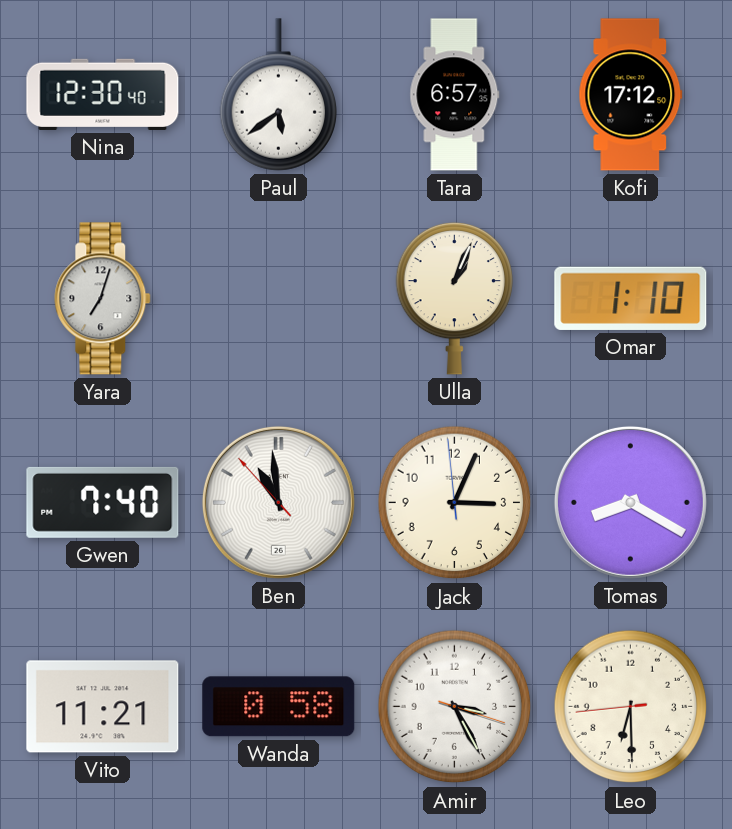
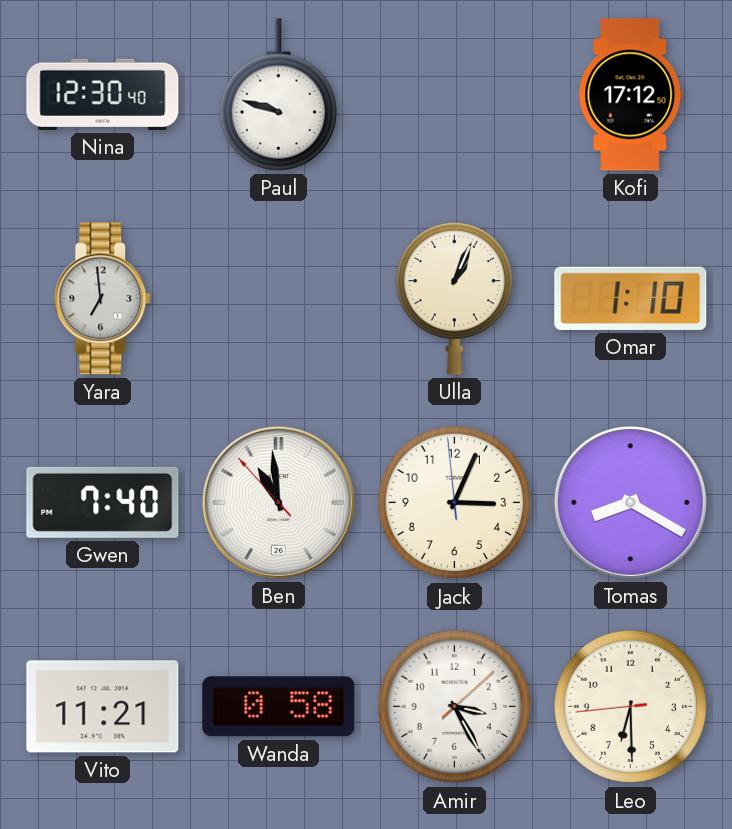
Paul: 5:39 -> 9:48 (278, 95)
Tara: 6:57 -> none (455, 95)
Yara: 7:03 -> 6:59 (103, 299)
Amir: 3:25:18 -> 3:25:08 (455, 707)
